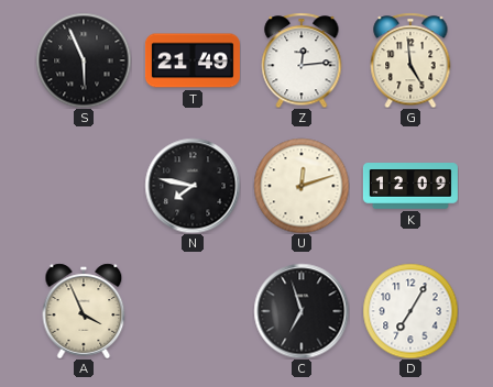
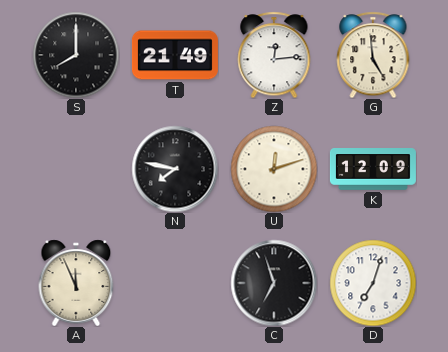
S: 5:56 -> 8:00 (76, 55)
A: 3:56 -> 11:56 (76, 283)
D: 7:05 -> 7:03 (373, 283)
